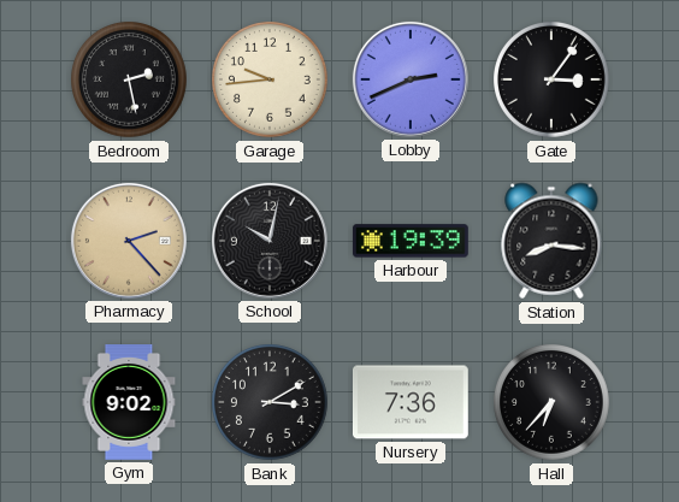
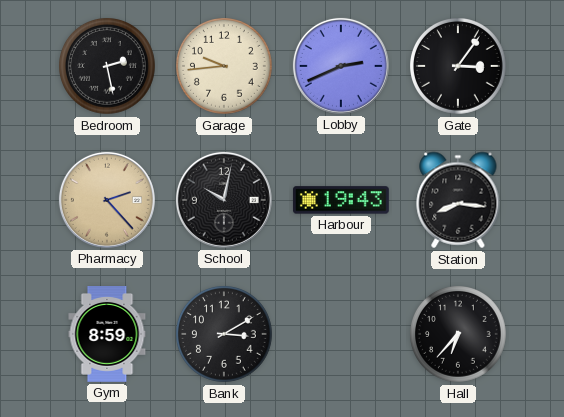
Harbour: 19:39 -> 19:43 (341, 200)
Gym: 9:02 -> 8:59 (107, 335)
Nursery: 7:36 -> none (411, 402)
